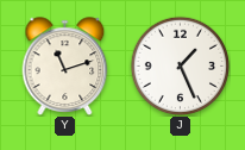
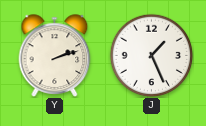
Y: 11:12 -> 2:12 (55, 56)
